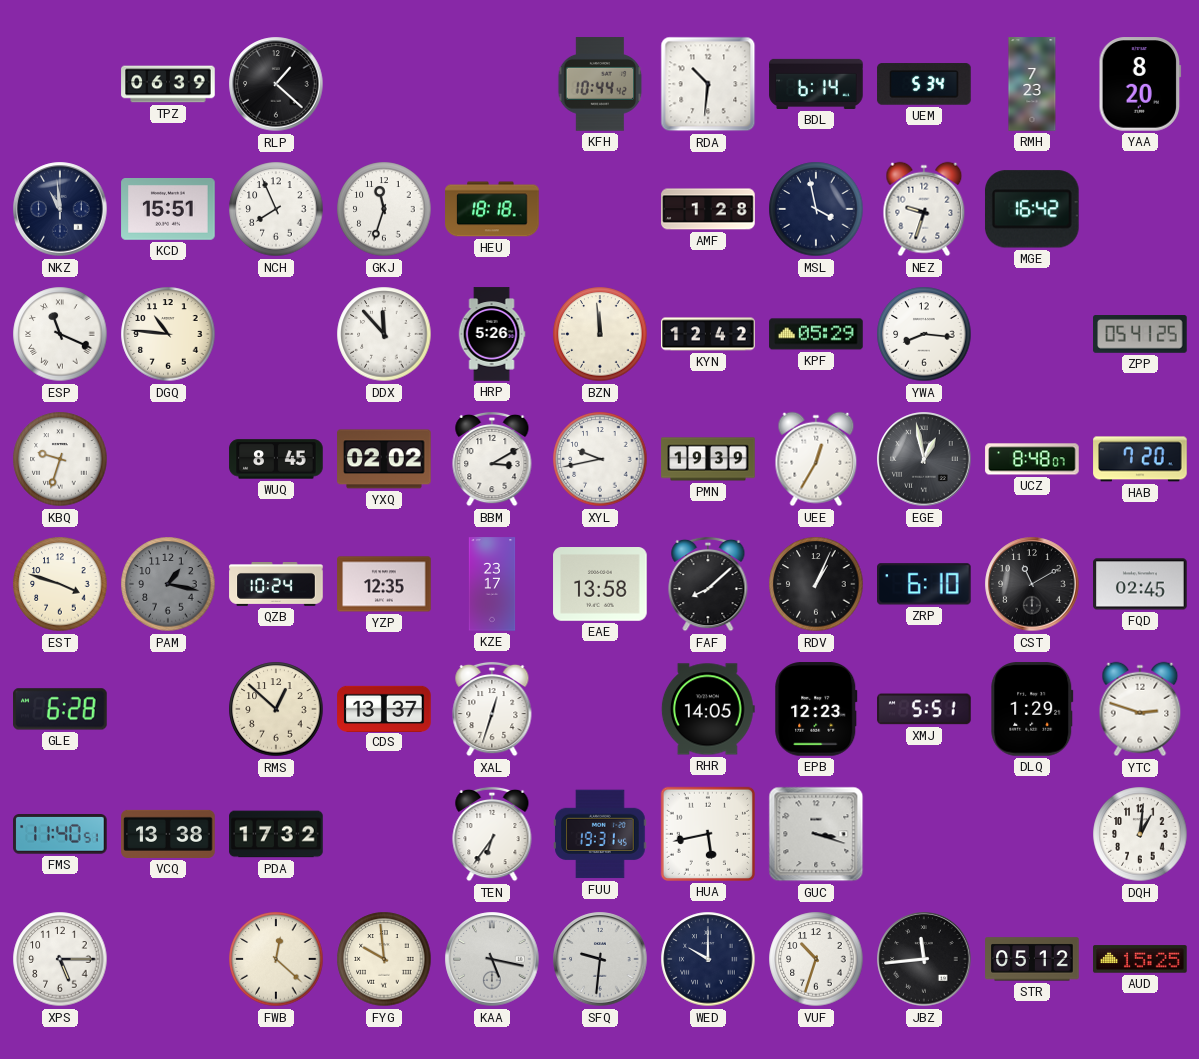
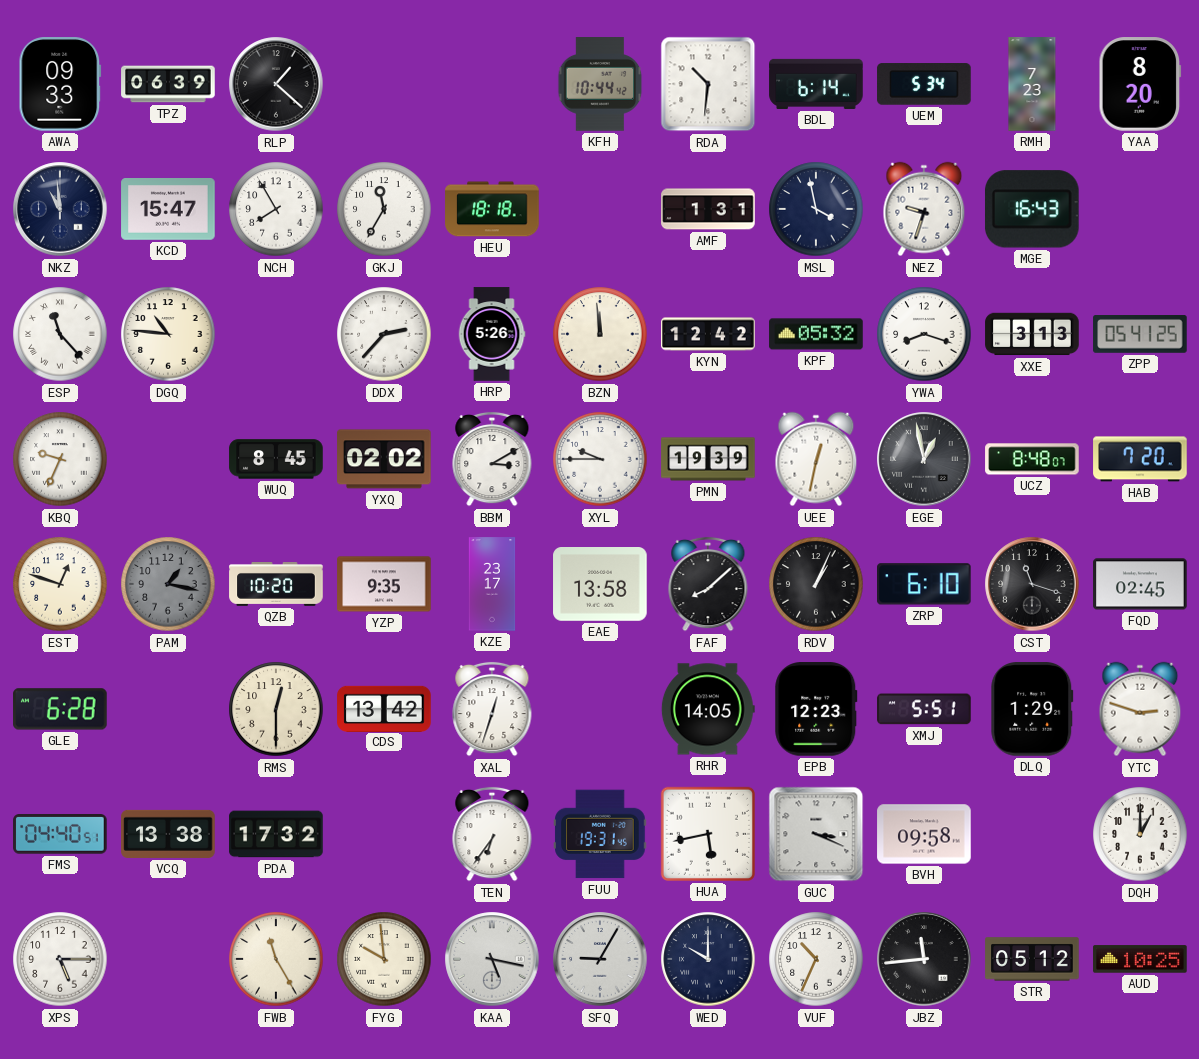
AWA: none -> 09:33 (60, 84)
KCD: 15:51 -> 15:47 (168, 209)
NCH: 7:56 -> 7:55 (276, 209)
GKJ: 11:33 -> 11:35 (384, 209)
AMF: 1:28 -> 1:31 (708, 209)
MGE: 16:42 -> 16:43 (1032, 209)
ESP: 11:19 -> 11:23 (60, 334)
DDX: 11:53 -> 2:37 (384, 334)
KPF: 05:29 -> 05:32 (816, 334)
YWA: 8:16 -> 8:18 (924, 334)
XXE: none -> 3:13 (1032, 334)
KBQ: 9:33 -> 9:34 (60, 459)
XYL: 9:43 -> 9:45 (600, 459)
UEE: 12:35 -> 12:32 (816, 459)
EST: 3:48 -> 12:48 (60, 584)
QZB: 10:24 -> 10:20 (276, 585)
YZP: 12:35 -> 9:35 (384, 584)
CST: 11:10 -> 11:18 (1032, 584)
RMS: 12:52 -> 12:30 (276, 709)
CDS: 13:37 -> 13:42 (384, 708)
FMS: 11:40 -> 04:40 (60, 835)
GUC: 3:18 -> 3:19 (816, 834)
BVH: none -> 09:58 (924, 834)
DQH: 1:01 -> 1:00 (1140, 834)
FWB: 12:22 -> 11:25 (276, 959)
SFQ: 9:31 -> 9:05 (600, 959)
VUF: 10:33 -> 10:34 (816, 959)
AUD: 15:25 -> 10:25 (1140, 959)
